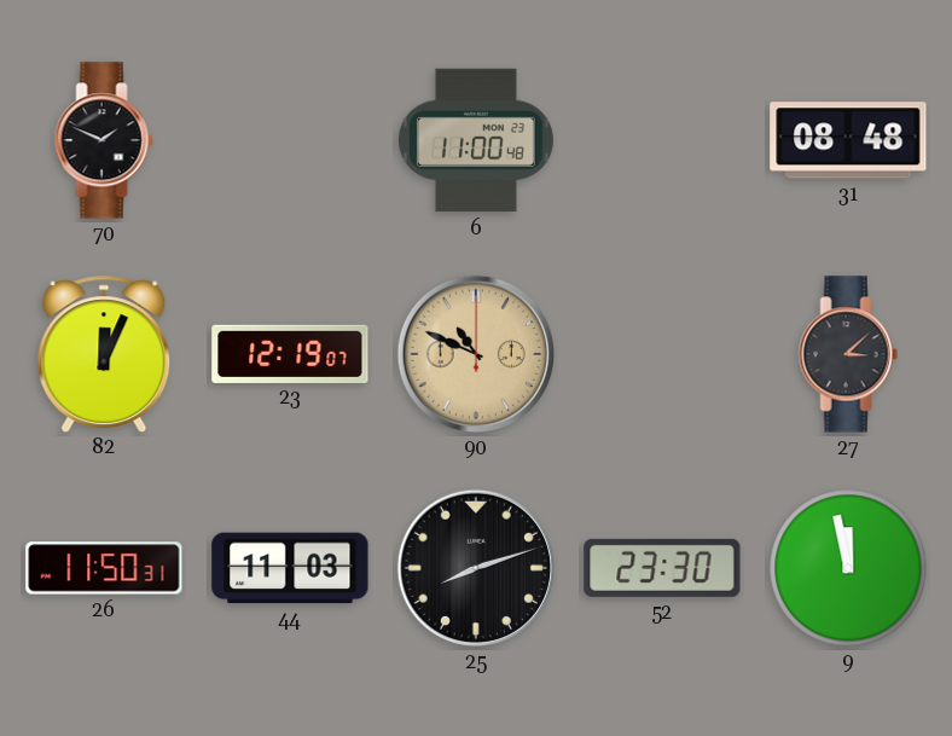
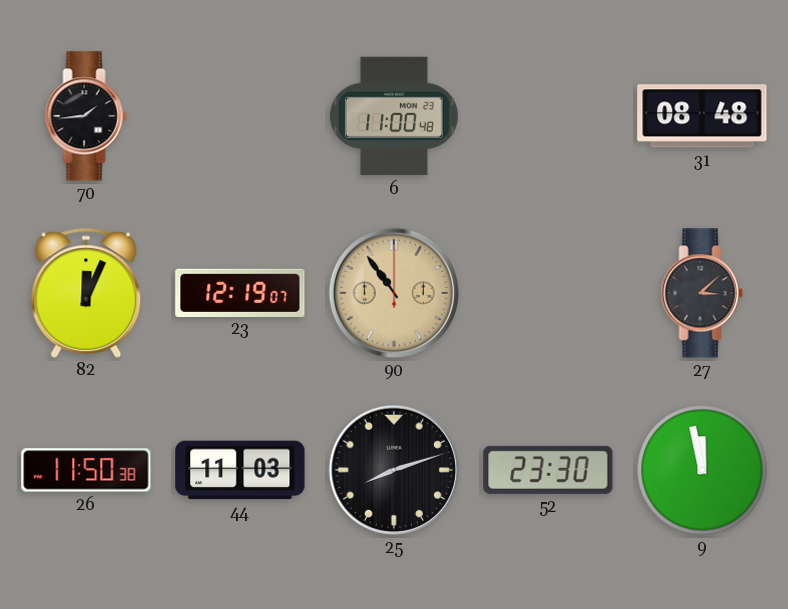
70: 1:49 -> 1:44 (86, 116)
90: 10:49 -> 10:54 (394, 293)
26: 11:50:31 -> 11:50:38 (86, 470)
